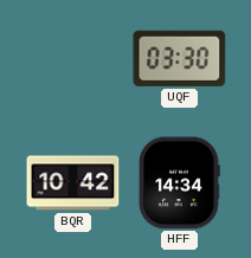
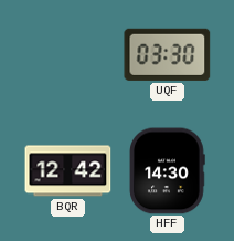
BQR: 10:42 -> 12:42 (68, 171)
HFF: 14:34 -> 14:30 (167, 171)
